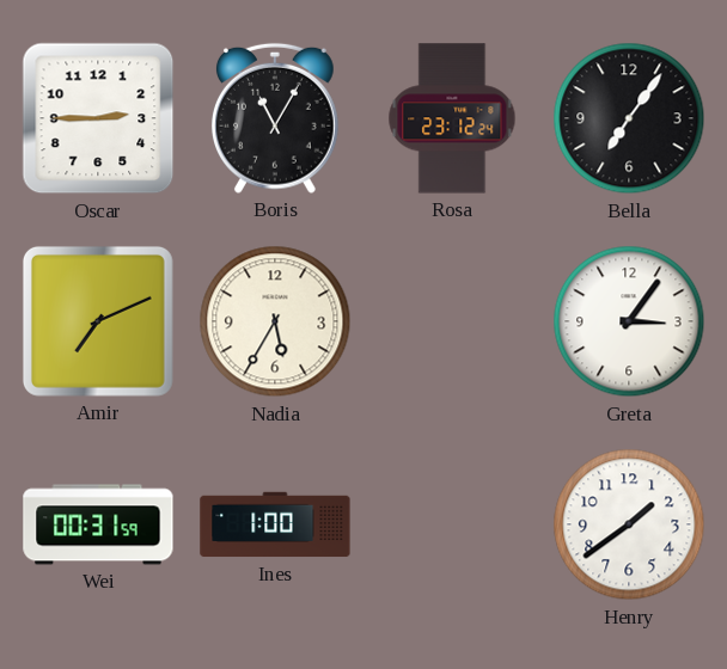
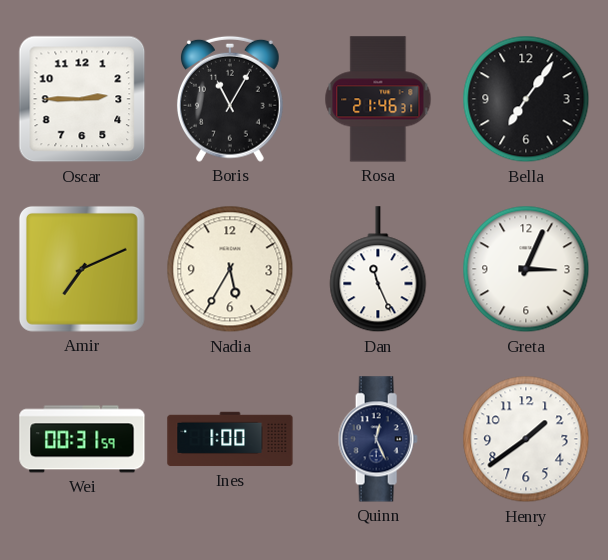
Rosa: 23:12 -> 21:46 (378, 99)
Dan: none -> 11:26 (378, 270)
Greta: 3:06 -> 3:04 (526, 269)
Quinn: none -> 12:26 (378, 439)
